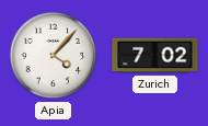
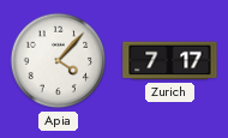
Zurich: 7:02 -> 7:17 (170, 61)
